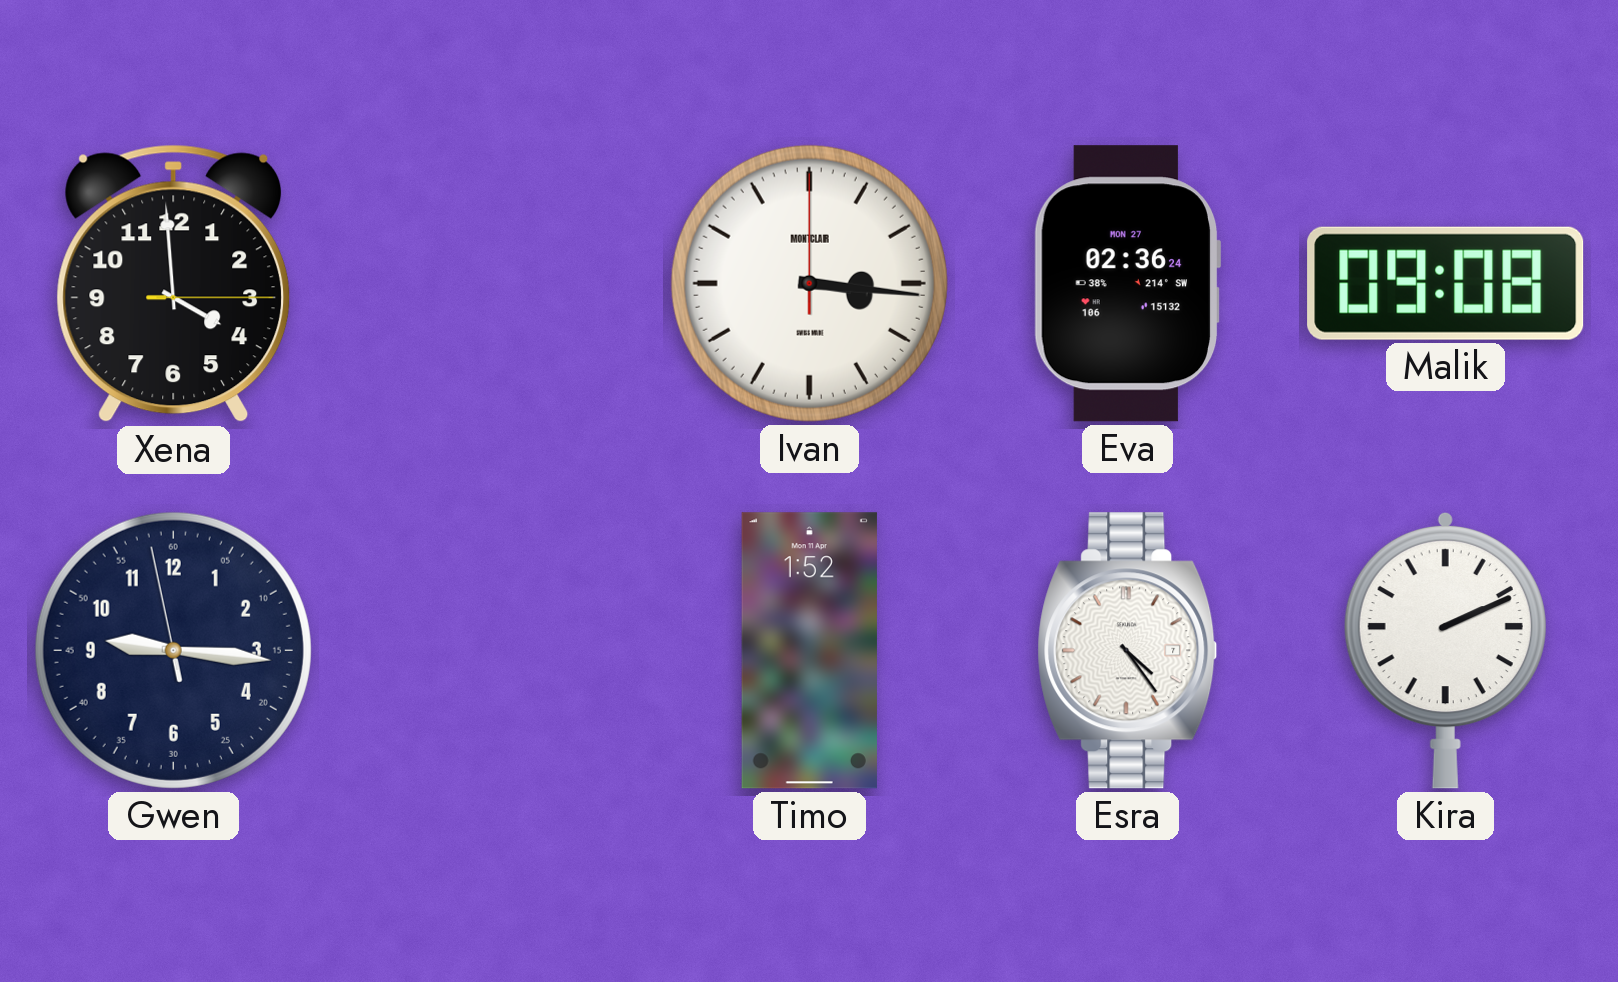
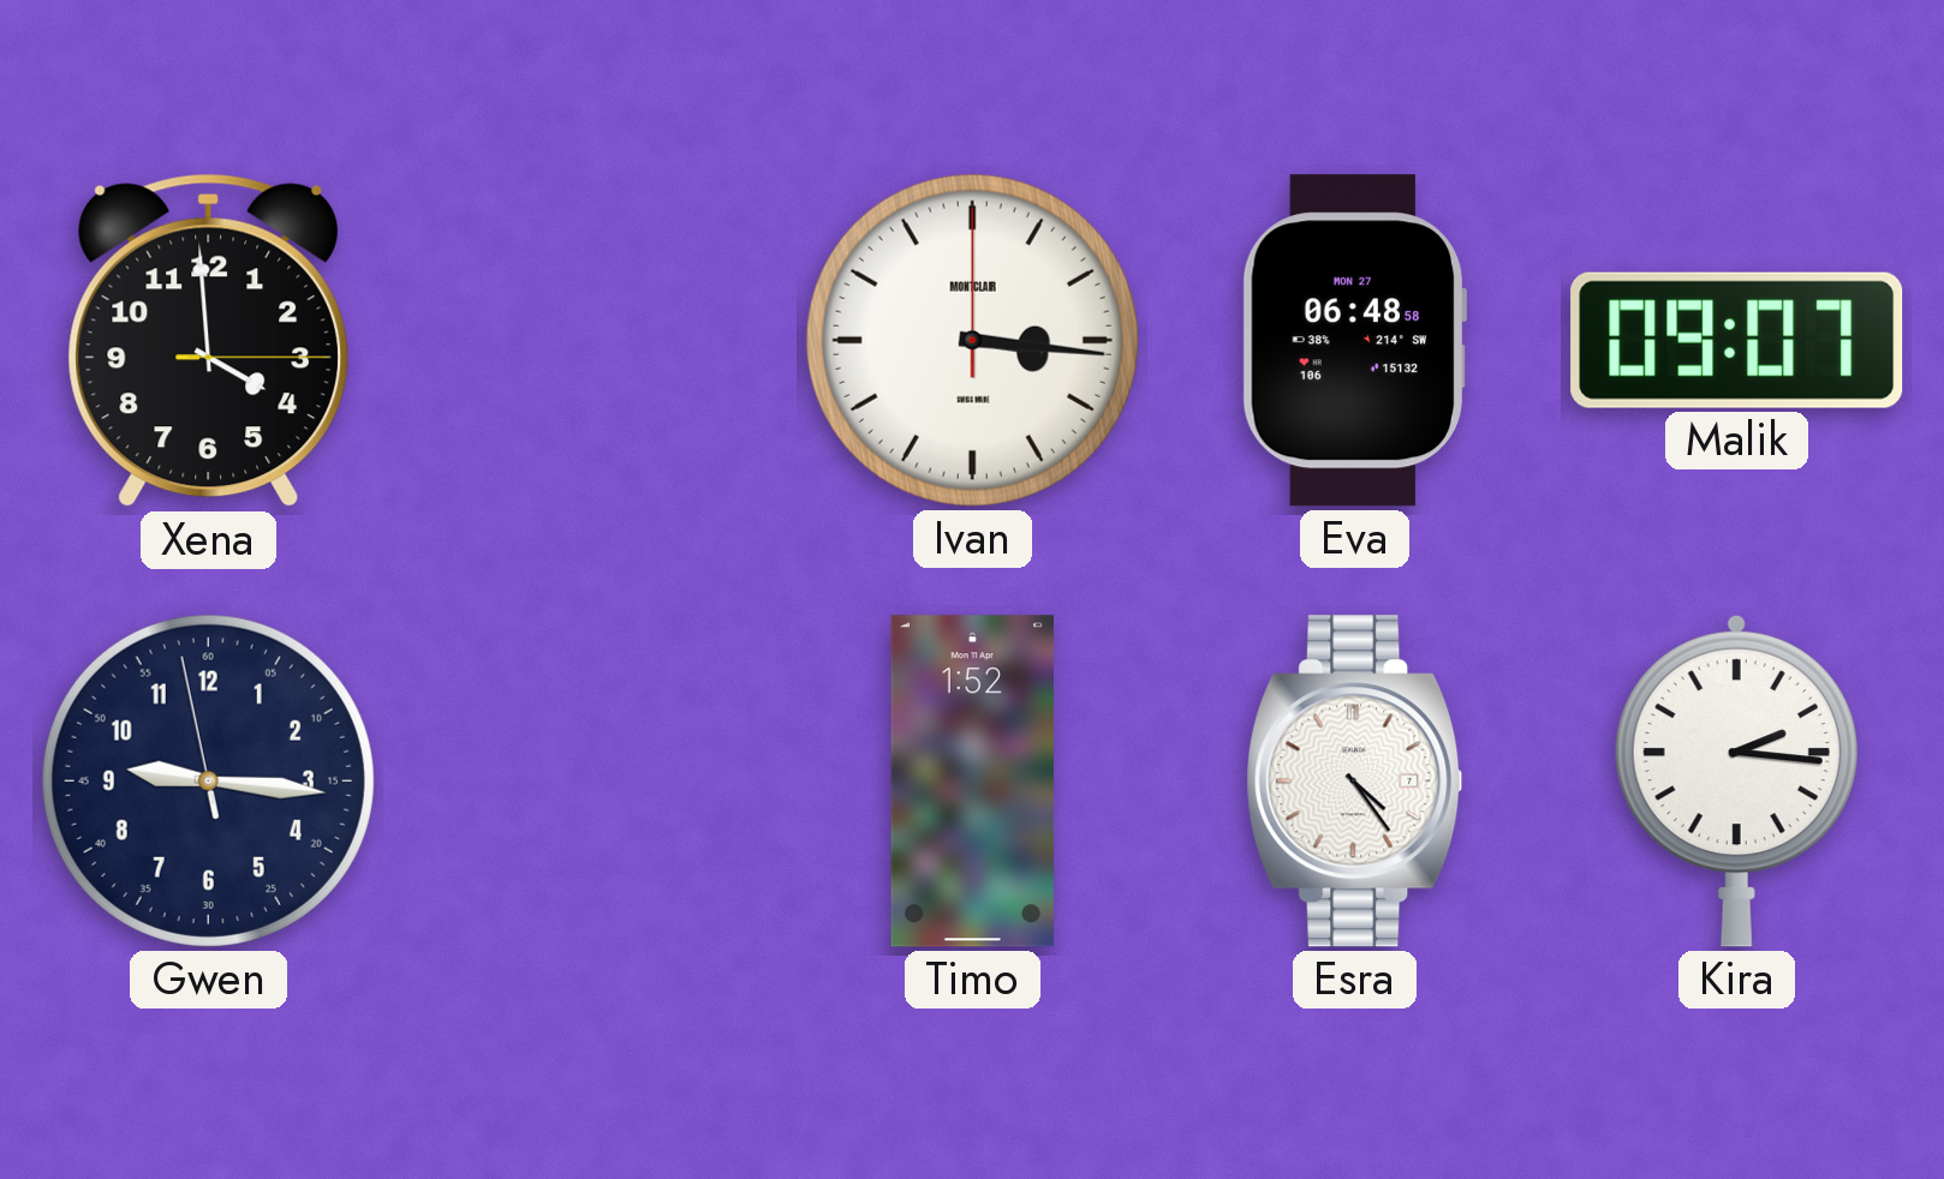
Eva: 02:36 -> 06:48 (1354, 341)
Malik: 09:08 -> 09:07 (1737, 340)
Kira: 2:11 -> 2:16 (1736, 780)
